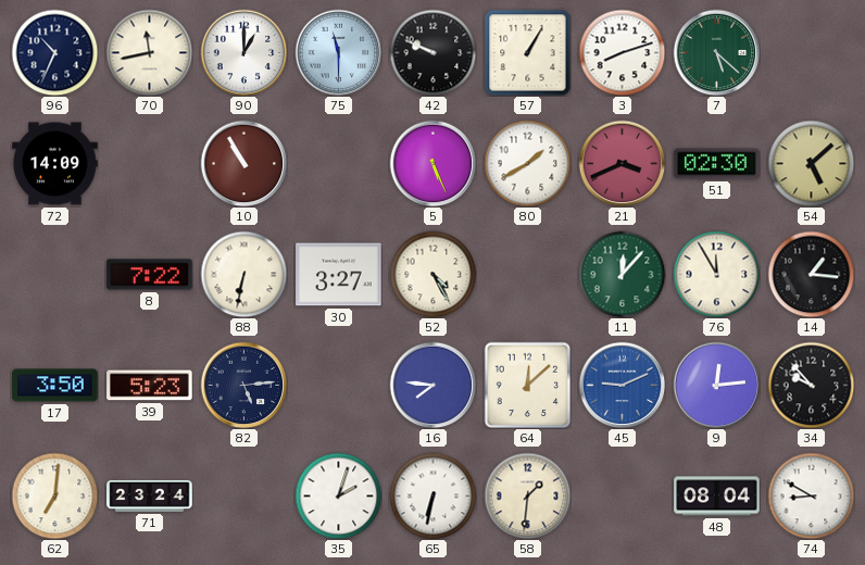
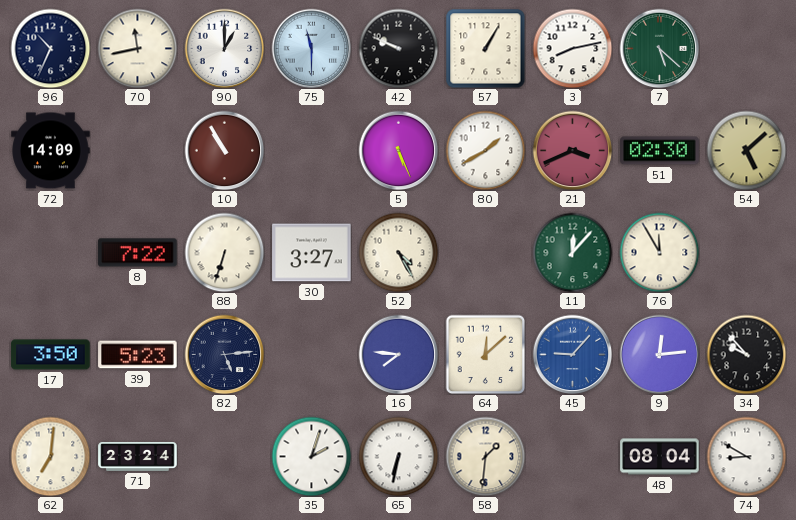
3: 8:12 -> 8:13 (572, 48)
88: 6:32 -> 6:33 (224, 252)
14: 1:16 -> none (811, 274)
45: 9:11 -> 9:07 (572, 354)
